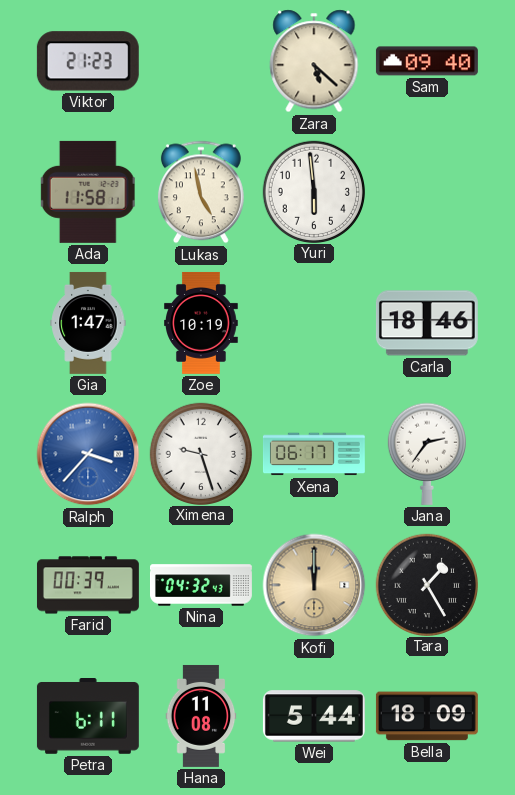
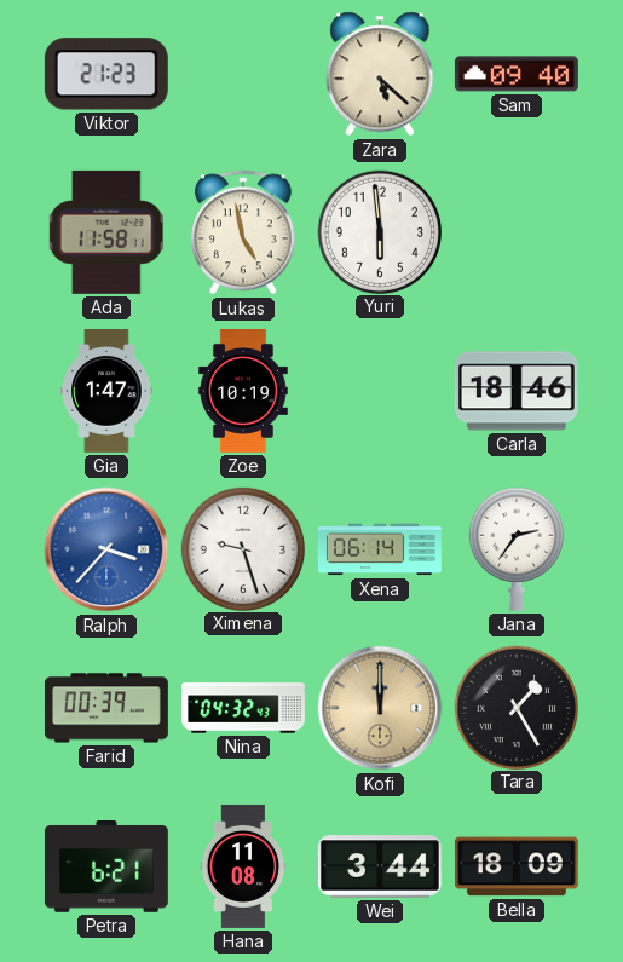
Xena: 06:17 -> 06:14 (380, 549)
Petra: 6:11 -> 6:21 (106, 868)
Wei: 5:44 -> 3:44 (380, 866)
